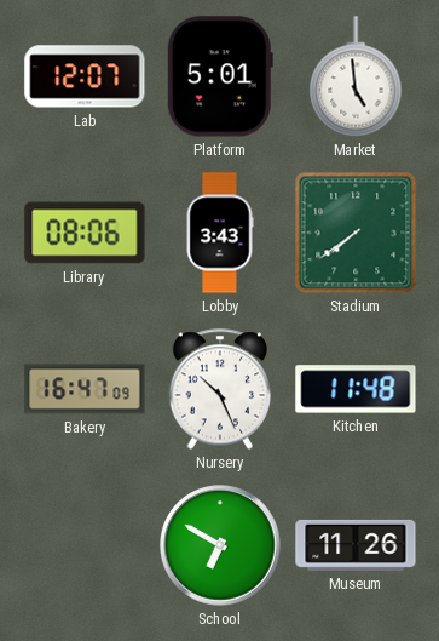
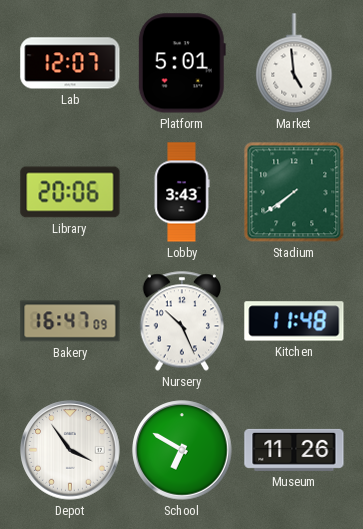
Library: 08:06 -> 20:06 (70, 192)
Depot: none -> 3:54 (70, 450)
